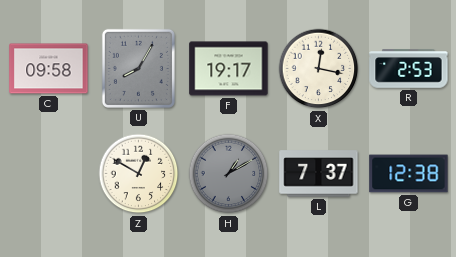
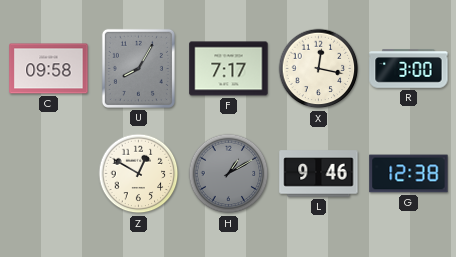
F: 19:17 -> 7:17 (229, 69)
R: 2:53 -> 3:00 (409, 69)
L: 7:37 -> 9:46 (319, 174)
